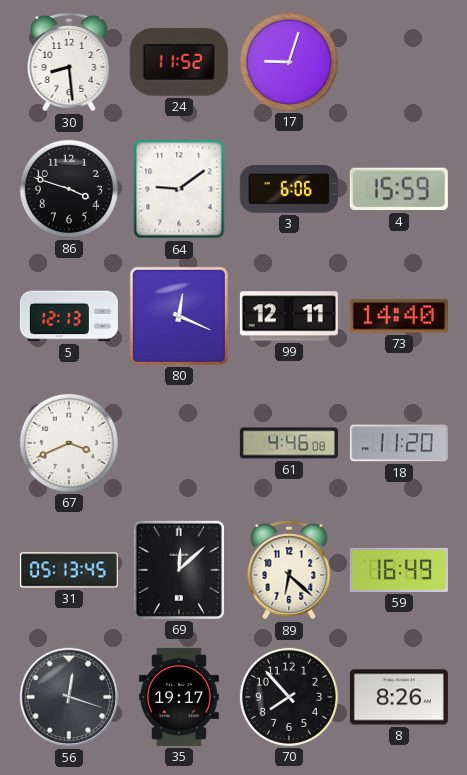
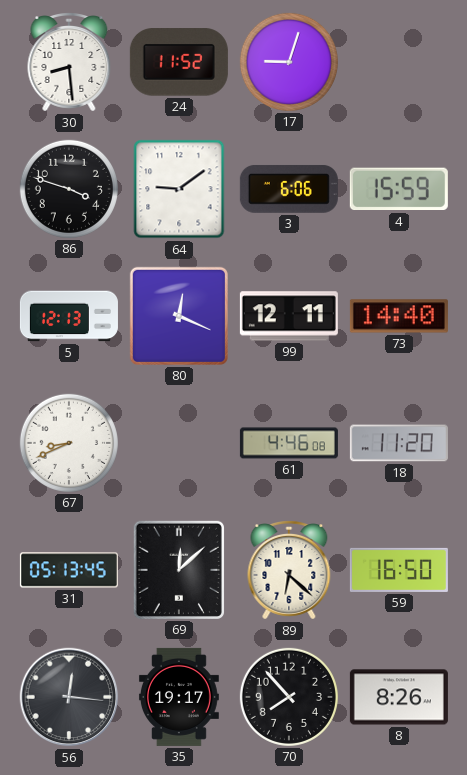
67: 3:41 -> 8:41 (69, 443)
59: 16:49 -> 16:50 (399, 570)
56: 12:18 -> 12:16 (69, 697)
